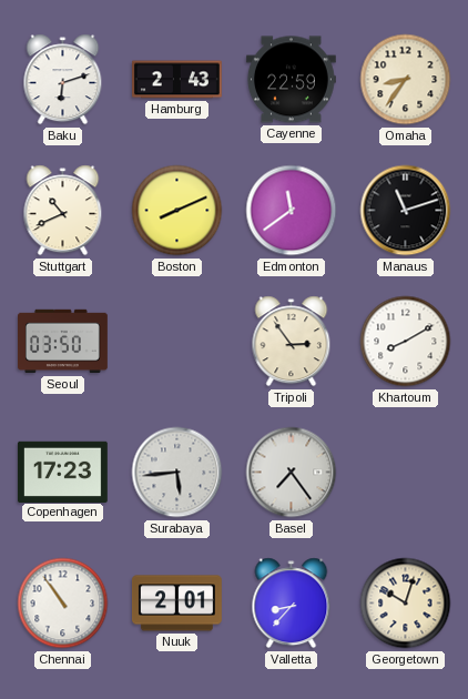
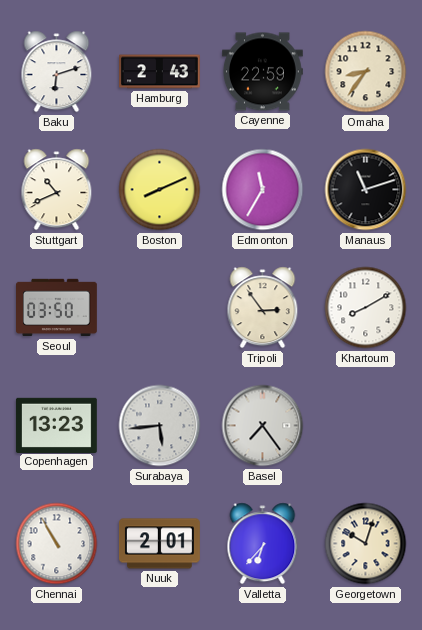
Edmonton: 11:39 -> 11:35 (263, 190)
Copenhagen: 17:23 -> 13:23 (56, 425)
Chennai: 10:54 -> 10:55 (57, 544)
Valletta: 8:37 -> 6:37 (263, 544)
